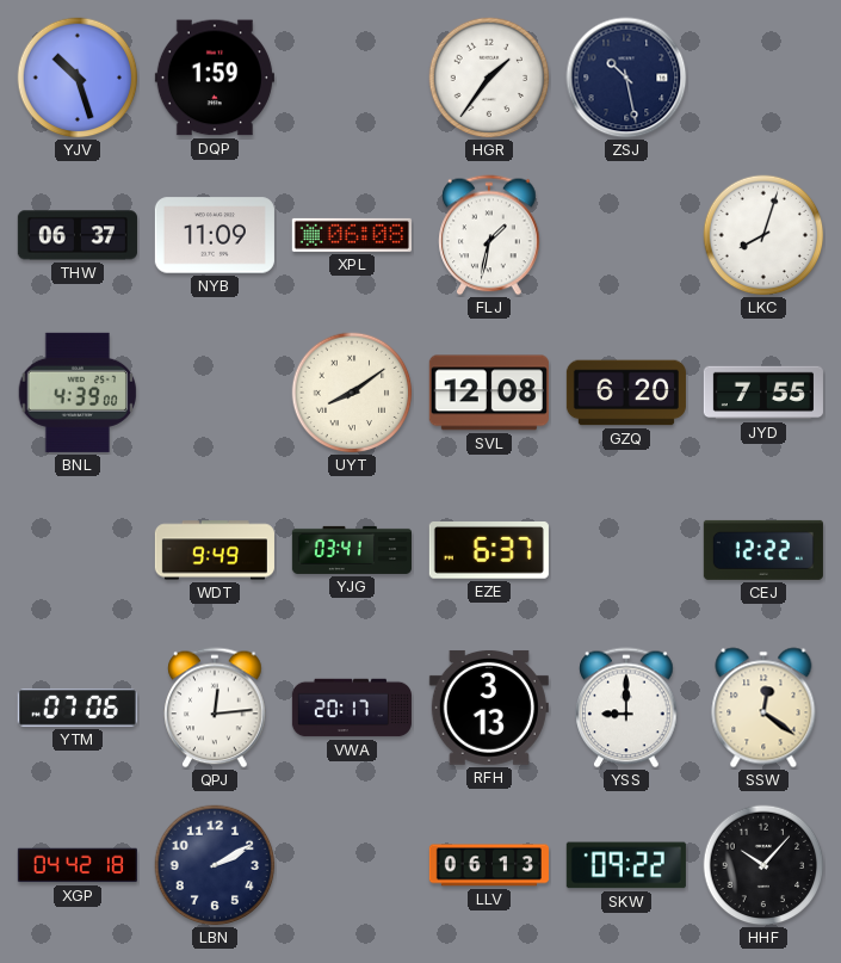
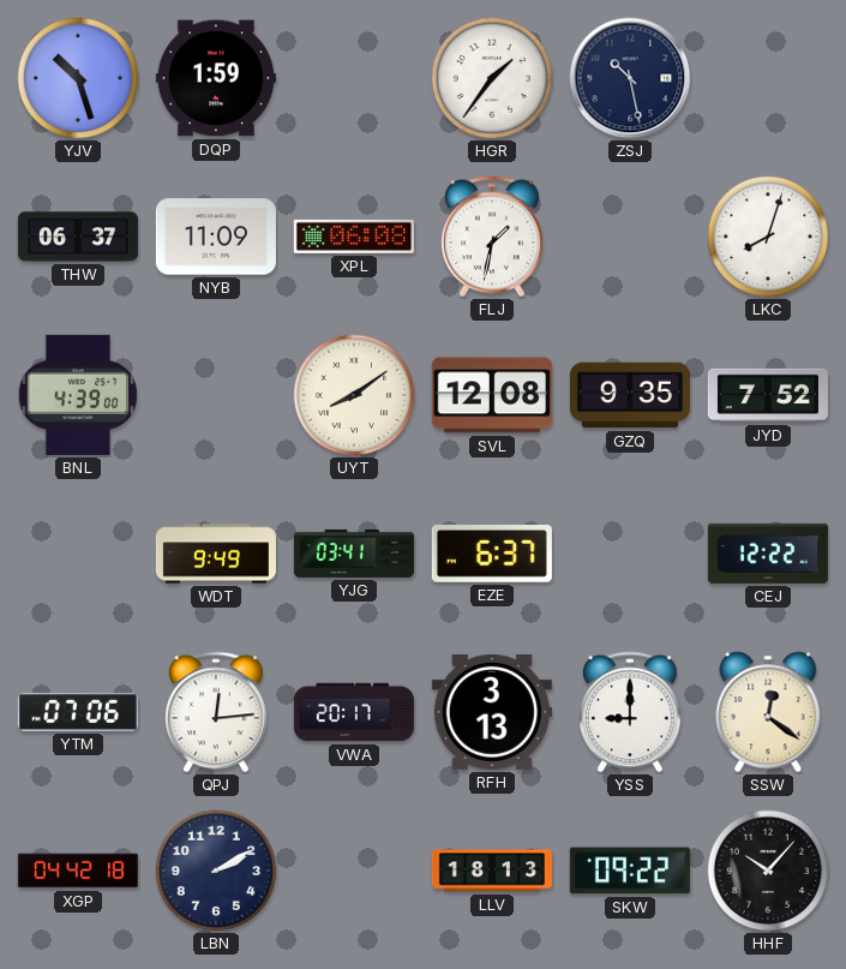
GZQ: 6:20 -> 9:35 (630, 395)
JYD: 7:55 -> 7:52 (768, 395)
LLV: 06:13 -> 18:13 (492, 871)
